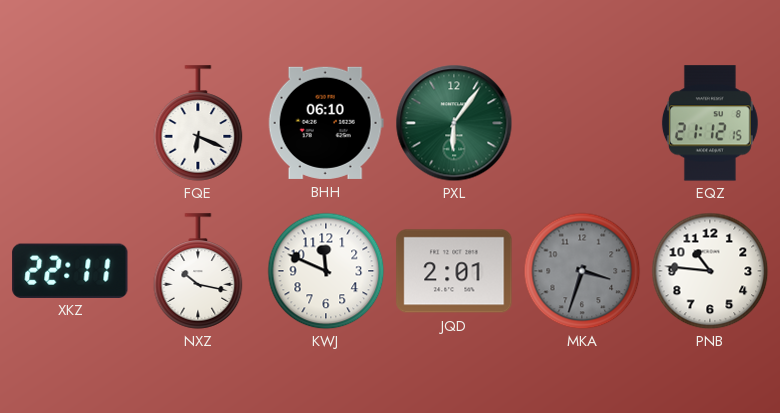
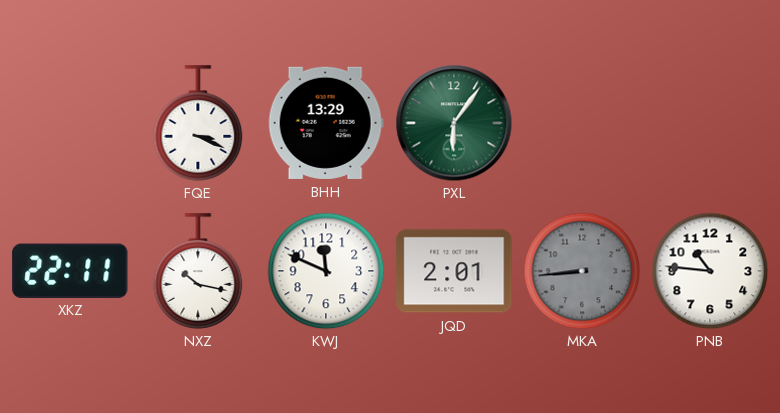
FQE: 6:19 -> 3:19 (198, 123)
BHH: 06:10 -> 13:29 (326, 123)
EQZ: 21:12 -> none (710, 123)
MKA: 3:33 -> 8:44 (582, 271)
